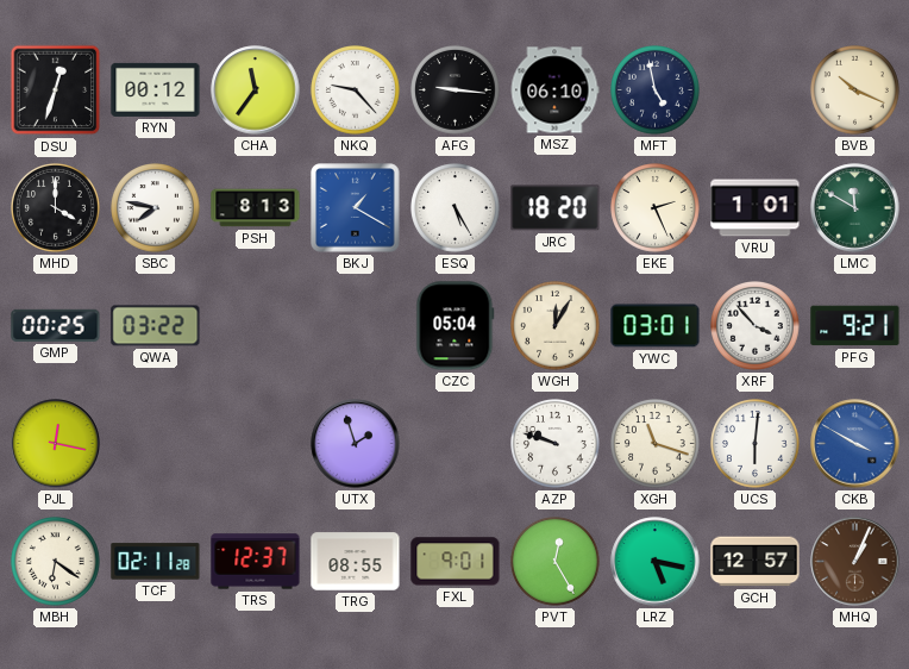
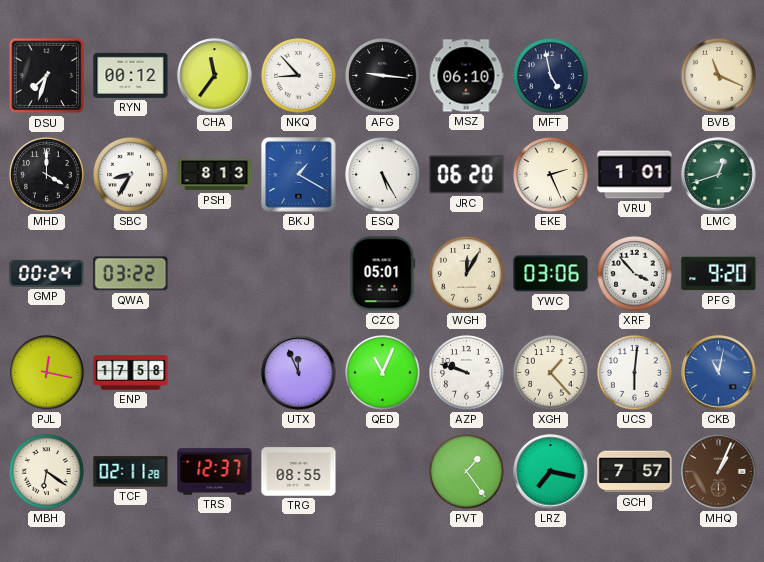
DSU: 12:33 -> 7:33 (47, 76)
NKQ: 9:23 -> 8:53 (299, 76)
BVB: 10:19 -> 11:19 (719, 76)
SBC: 7:47 -> 8:35 (131, 175)
JRC: 18:20 -> 06:20 (467, 175)
LMC: 11:50 -> 12:42 (719, 175)
GMP: 00:25 -> 00:24 (47, 273)
CZC: 05:04 -> 05:01 (383, 274)
YWC: 03:01 -> 03:06 (551, 274)
PFG: 9:21 -> 9:20 (719, 274)
ENP: none -> 17:58 (131, 373)
UTX: 1:57 -> 11:56 (299, 373)
QED: none -> 11:04 (383, 373)
XGH: 11:18 -> 1:23 (551, 373)
CKB: 3:50 -> 11:02 (719, 373)
FXL: 9:01 -> none (456, 562)
PVT: 12:25 -> 1:24 (467, 472)
LRZ: 5:17 -> 7:17 (551, 472)
GCH: 12:57 -> 7:57 (635, 472)
